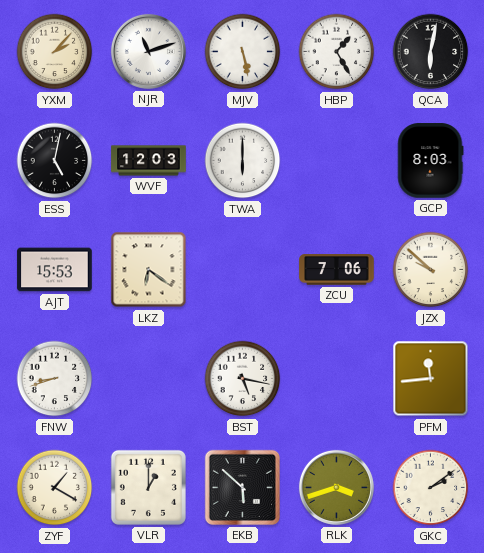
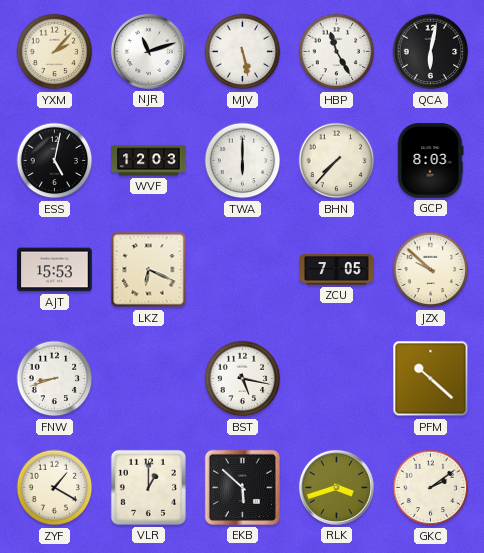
HBP: 1:25 -> 11:25 (337, 52)
BHN: none -> 7:37 (337, 161)
LKZ: 6:21 -> 6:19 (149, 270)
ZCU: 7:06 -> 7:05 (337, 270)
PFM: 11:44 -> 10:22 (431, 379)
